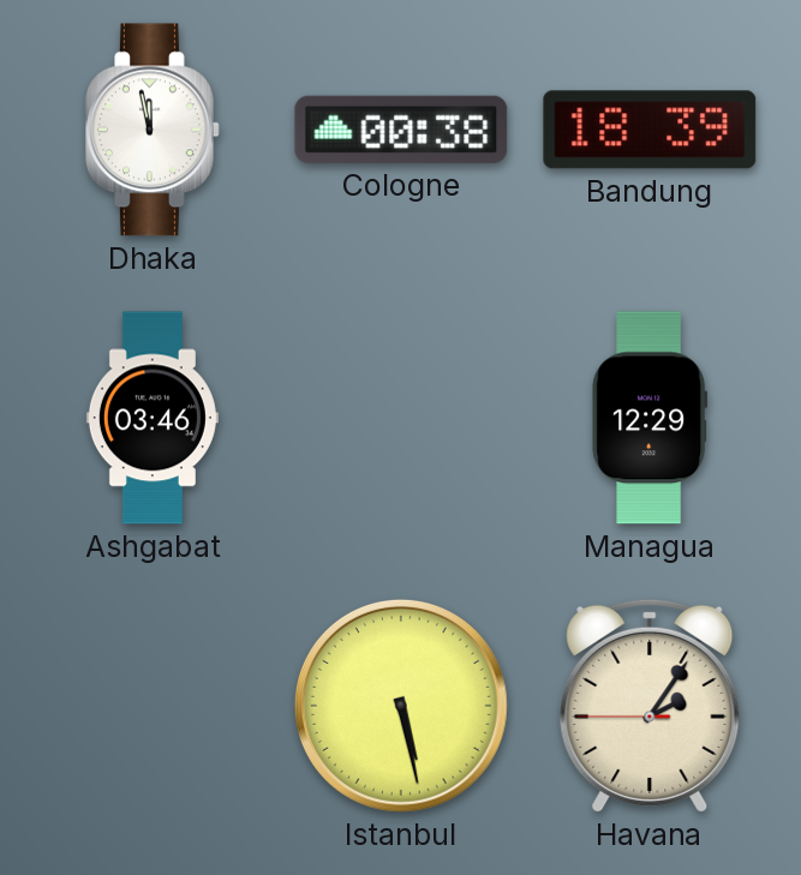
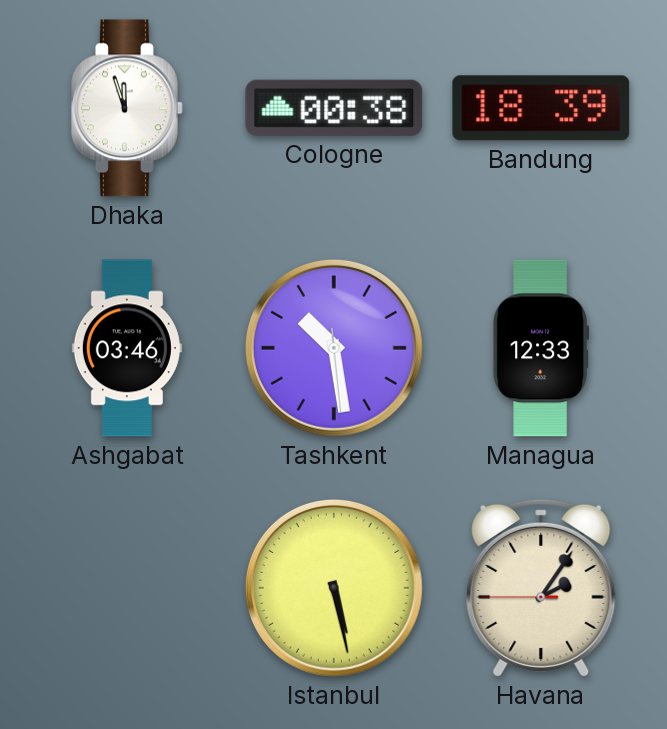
Dhaka: 11:58 -> 11:57 (128, 108)
Tashkent: none -> 10:28 (334, 348)
Managua: 12:29 -> 12:33 (541, 348)
